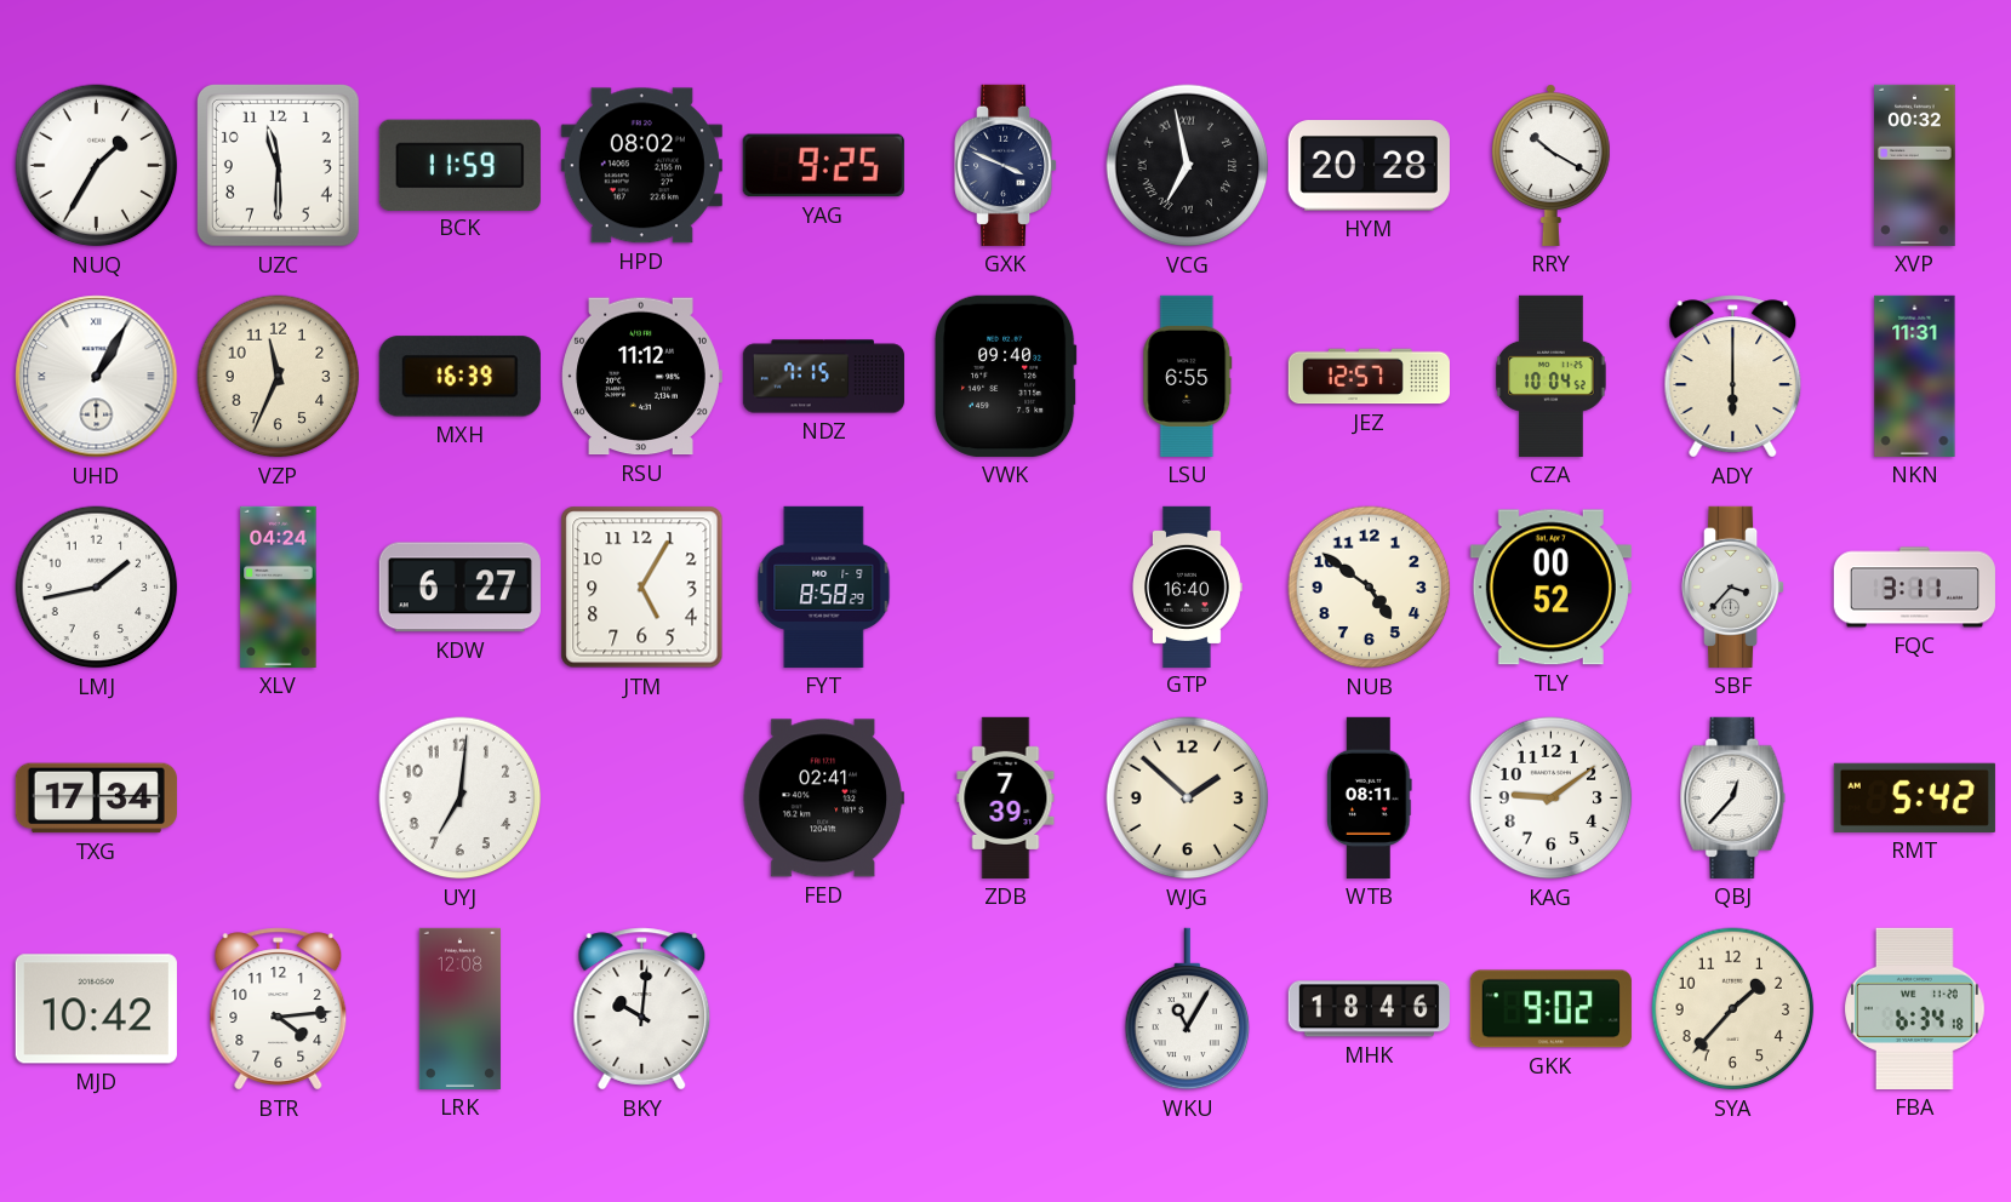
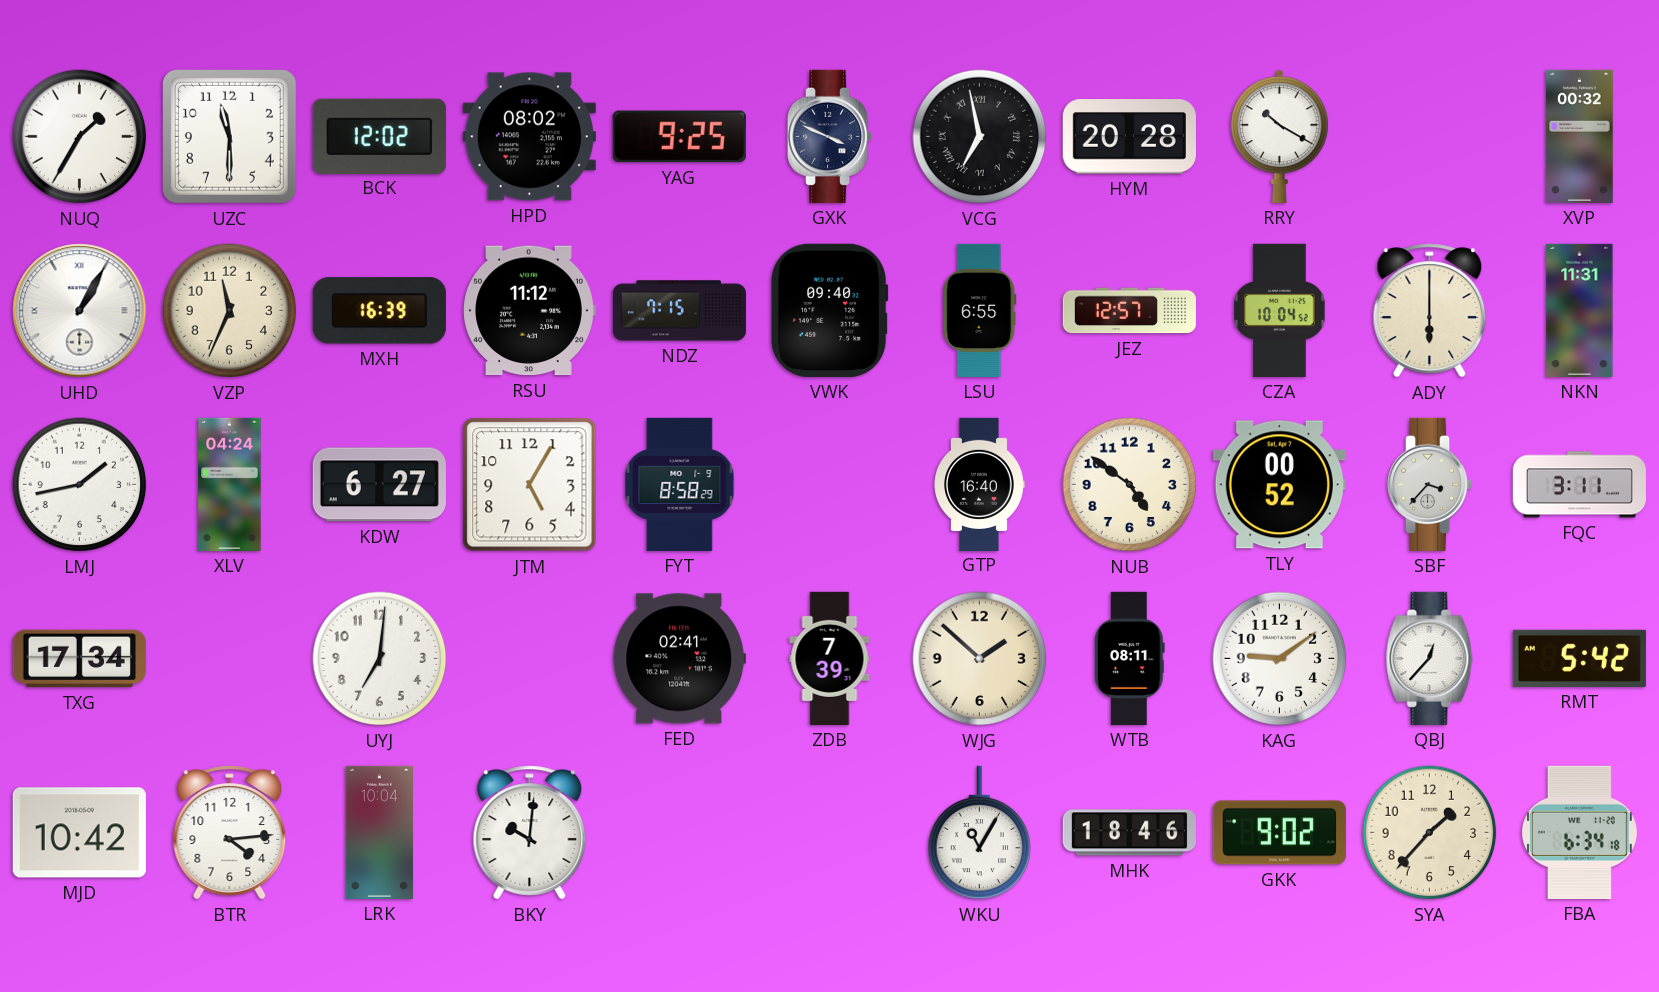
BCK: 11:59 -> 12:02 (379, 136)
LRK: 12:08 -> 10:04 (379, 832)
